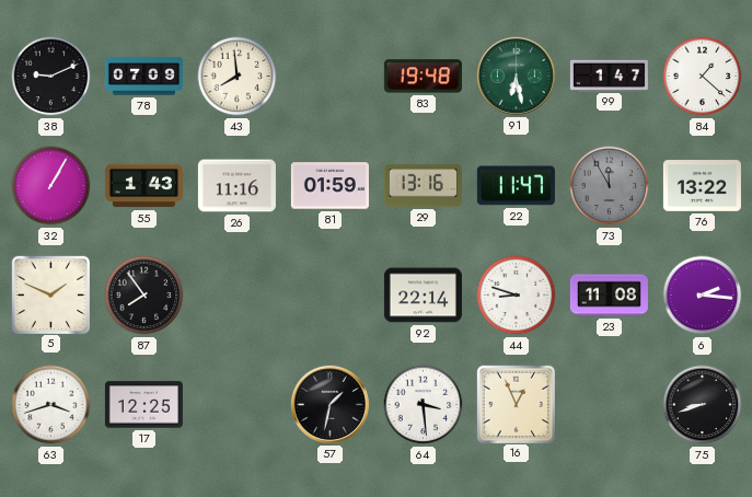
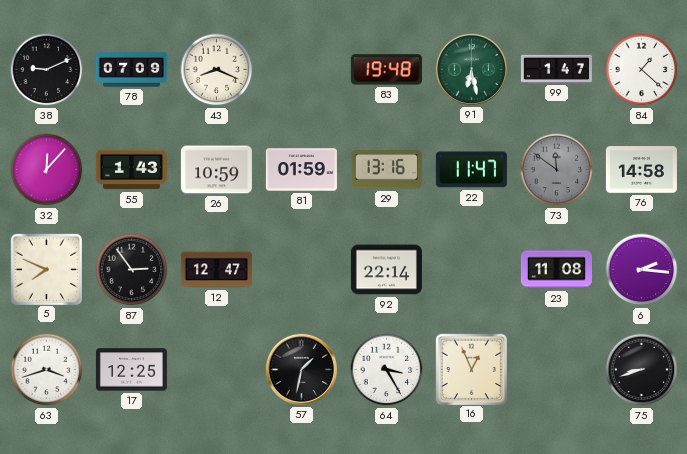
43: 7:59 -> 8:19 (217, 70)
32: 1:05 -> 12:07 (47, 170)
26: 11:16 -> 10:59 (216, 170)
73: 11:55 -> 11:51 (557, 170)
76: 13:22 -> 14:58 (641, 170)
5: 1:49 -> 7:49 (46, 269)
87: 7:54 -> 2:54 (132, 270)
12: none -> 12:47 (216, 270)
44: 8:48 -> none (517, 296)
64: 3:29 -> 3:25 (387, 370)
